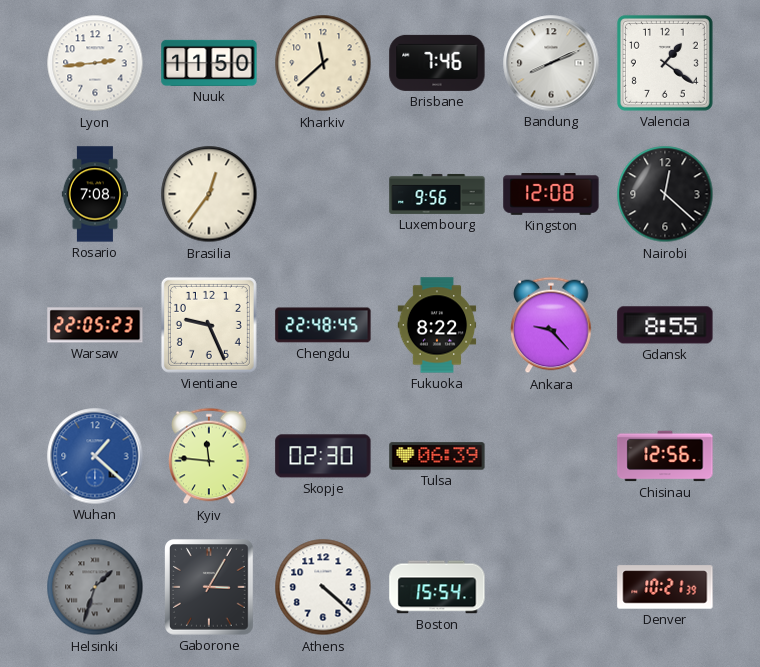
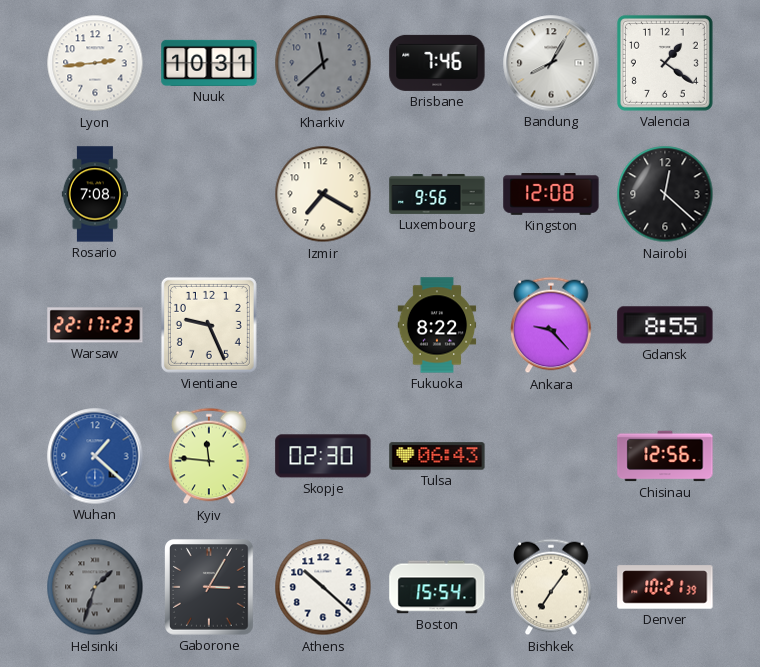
Nuuk: 11:50 -> 10:31 (209, 63)
Kharkiv dial: cream -> grey (323, 63)
Bandung: 8:11 -> 8:05 (551, 63)
Brasilia: 12:36 -> none (209, 194)
Izmir: none -> 7:20 (323, 194)
Warsaw: 22:05 -> 22:17 (95, 325)
Chengdu: 22:48 -> none (323, 325)
Tulsa: 06:39 -> 06:43 (437, 456)
Athens: 4:22 -> 10:22 (323, 587)
Bishkek: none -> 7:06 (551, 587)
